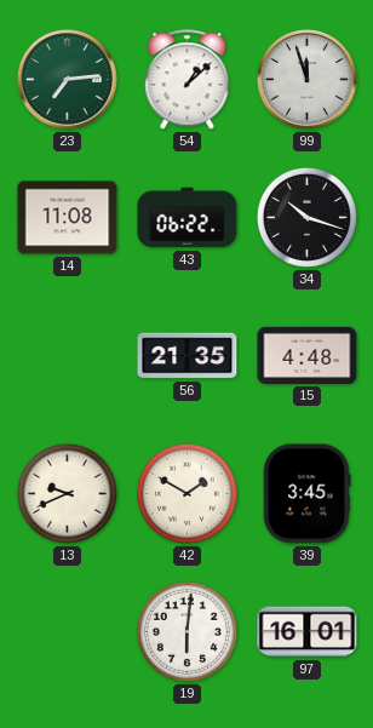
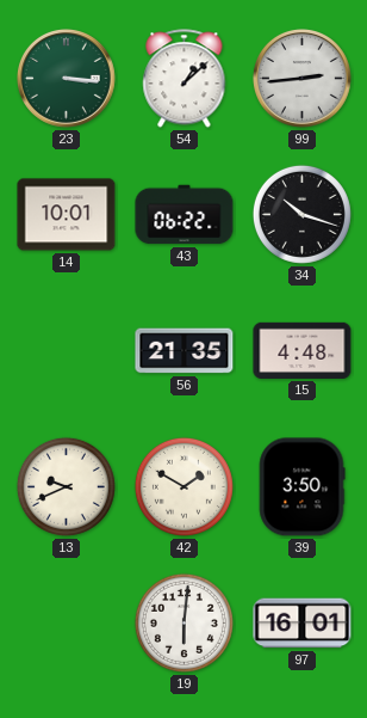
23: 7:14 -> 3:16 (67, 79)
99: 11:57 -> 2:44 (303, 79)
14: 11:08 -> 10:01 (67, 215)
39: 3:45 -> 3:50 (301, 487)
